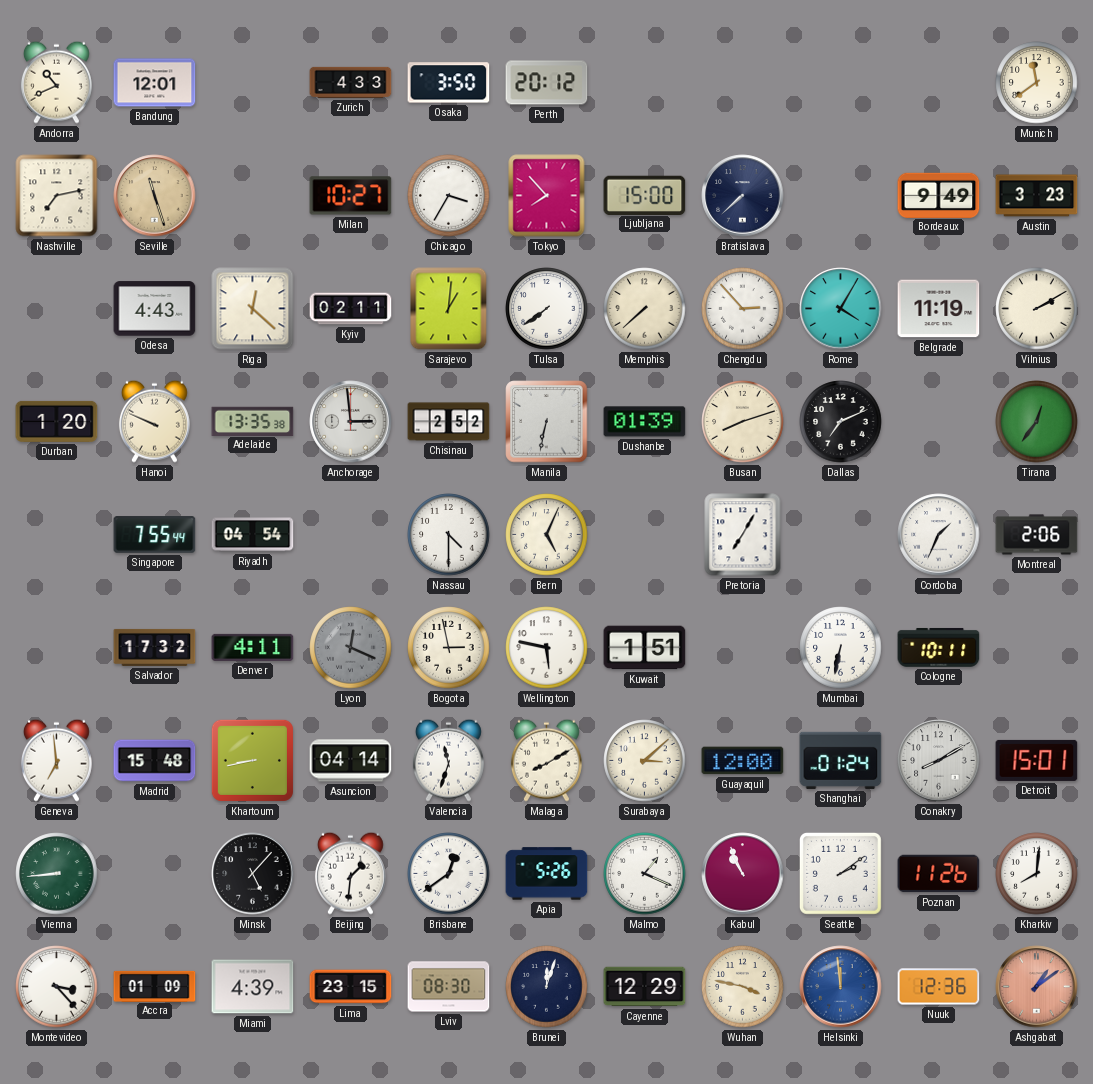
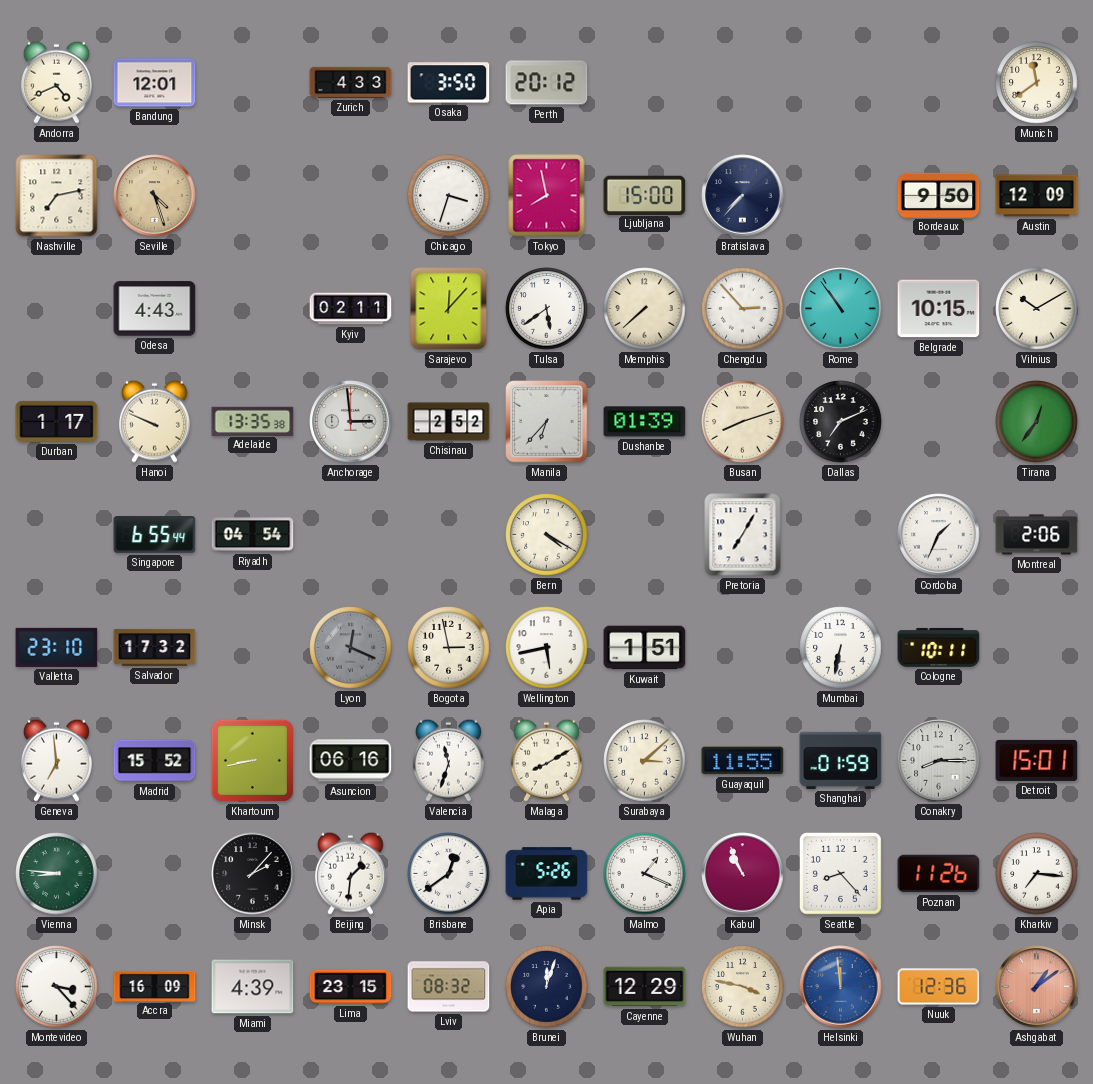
Andorra: 10:41 -> 4:41 (56, 82)
Seville: 11:27 -> 4:27 (155, 196)
Milan: 10:27 -> none (351, 196)
Chicago: 3:35 -> 3:33 (449, 196)
Tokyo: 7:53 -> 7:58 (547, 196)
Bratislava: 7:38 -> 7:37 (743, 196)
Bordeaux: 9:49 -> 9:50 (939, 195)
Austin: 3:23 -> 12:09 (1037, 196)
Riga: 12:22 -> none (253, 309)
Sarajevo: 1:01 -> 12:07 (449, 309)
Tulsa: 7:39 -> 5:39 (547, 309)
Rome: 4:05 -> 10:54 (841, 309)
Belgrade: 11:19 -> 10:15 (939, 309)
Vilnius: 2:10 -> 10:10 (1037, 309)
Durban: 1:20 -> 1:17 (57, 421)
Manila: 6:32 -> 6:37 (547, 422)
Singapore: 7:55 -> 6:55 (155, 535)
Nassau: 4:30 -> none (449, 535)
Bern: 5:04 -> 4:20 (547, 535)
Valletta: none -> 23:10 (57, 647)
Denver: 4:11 -> none (253, 647)
Wellington: 5:47 -> 5:43 (547, 648)
Madrid: 15:48 -> 15:52 (155, 761)
Asuncion: 04:14 -> 06:16 (351, 761)
Guayaquil: 12:00 -> 11:55 (743, 761)
Shanghai: 01:24 -> 01:59 (841, 760)
Conakry: 8:10 -> 8:15 (939, 761)
Vienna: 8:44 -> 8:46 (57, 874)
Minsk: 5:07 -> 2:07 (253, 874)
Seattle: 2:09 -> 8:23 (840, 873)
Kharkiv: 8:01 -> 7:16 (1037, 874)
Accra: 01:09 -> 16:09 (155, 986)
Lviv: 08:30 -> 08:32 (449, 987)
